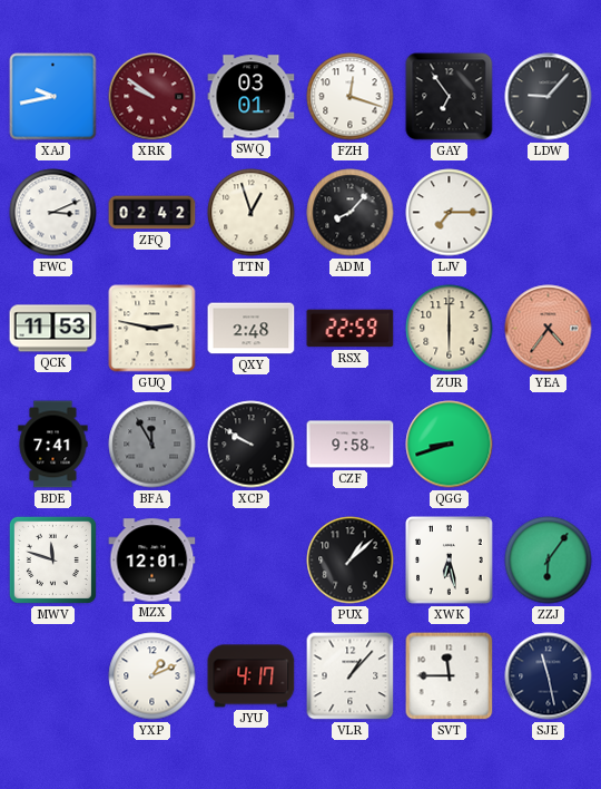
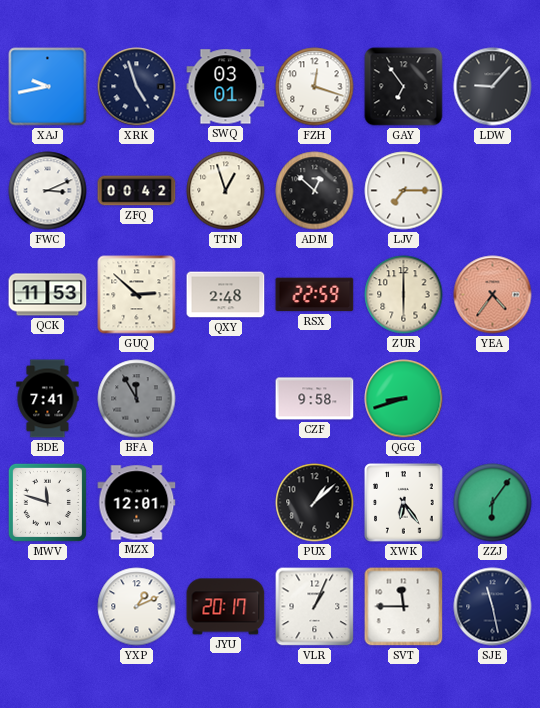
XRK: 9:51 -> 4:57 (137, 87)
XRK dial: burgundy -> navy (137, 87)
ZFQ: 02:42 -> 00:42 (137, 191)
ADM: 8:07 -> 12:52 (315, 191)
GUQ: 2:47 -> 2:52 (137, 295)
XCP: 9:50 -> none (252, 445)
XWK: 6:28 -> 6:24 (404, 503)
JYU: 4:17 -> 20:17 (226, 607)
VLR: 1:07 -> 1:04 (315, 607)
